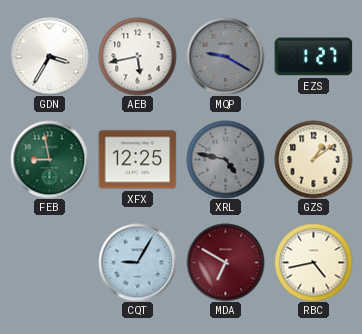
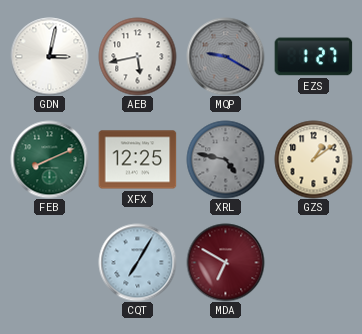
GDN: 3:35 -> 3:02 (49, 56)
FEB: 8:58 -> 8:11 (49, 159)
CQT: 9:05 -> 7:05 (137, 262)
RBC: 4:43 -> none (313, 262)
